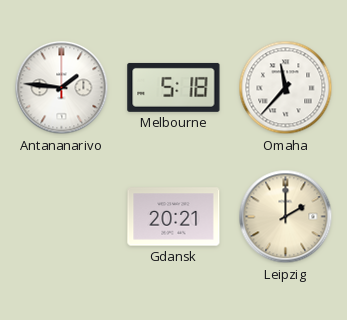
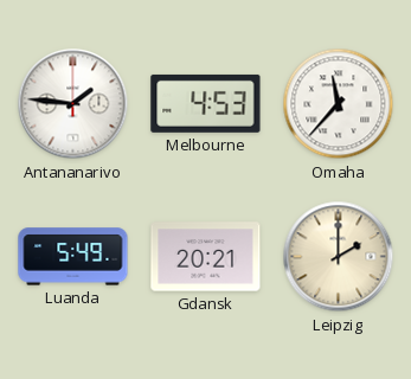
Melbourne: 5:18 -> 4:53 (206, 103)
Luanda: none -> 5:49 (73, 257)
